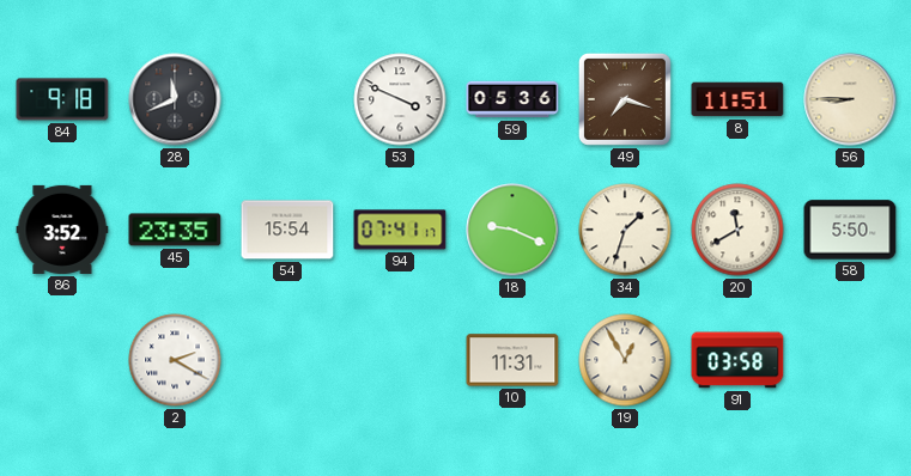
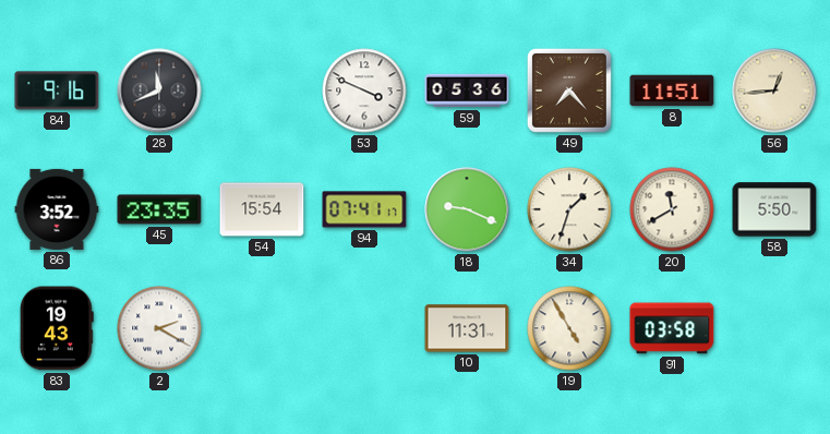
84: 9:18 -> 9:16 (57, 91)
49: 7:18 -> 7:23 (569, 91)
56: 8:45 -> 12:44 (774, 91)
83: none -> 19:43 (57, 328)
19: 12:55 -> 4:55 (569, 328)
